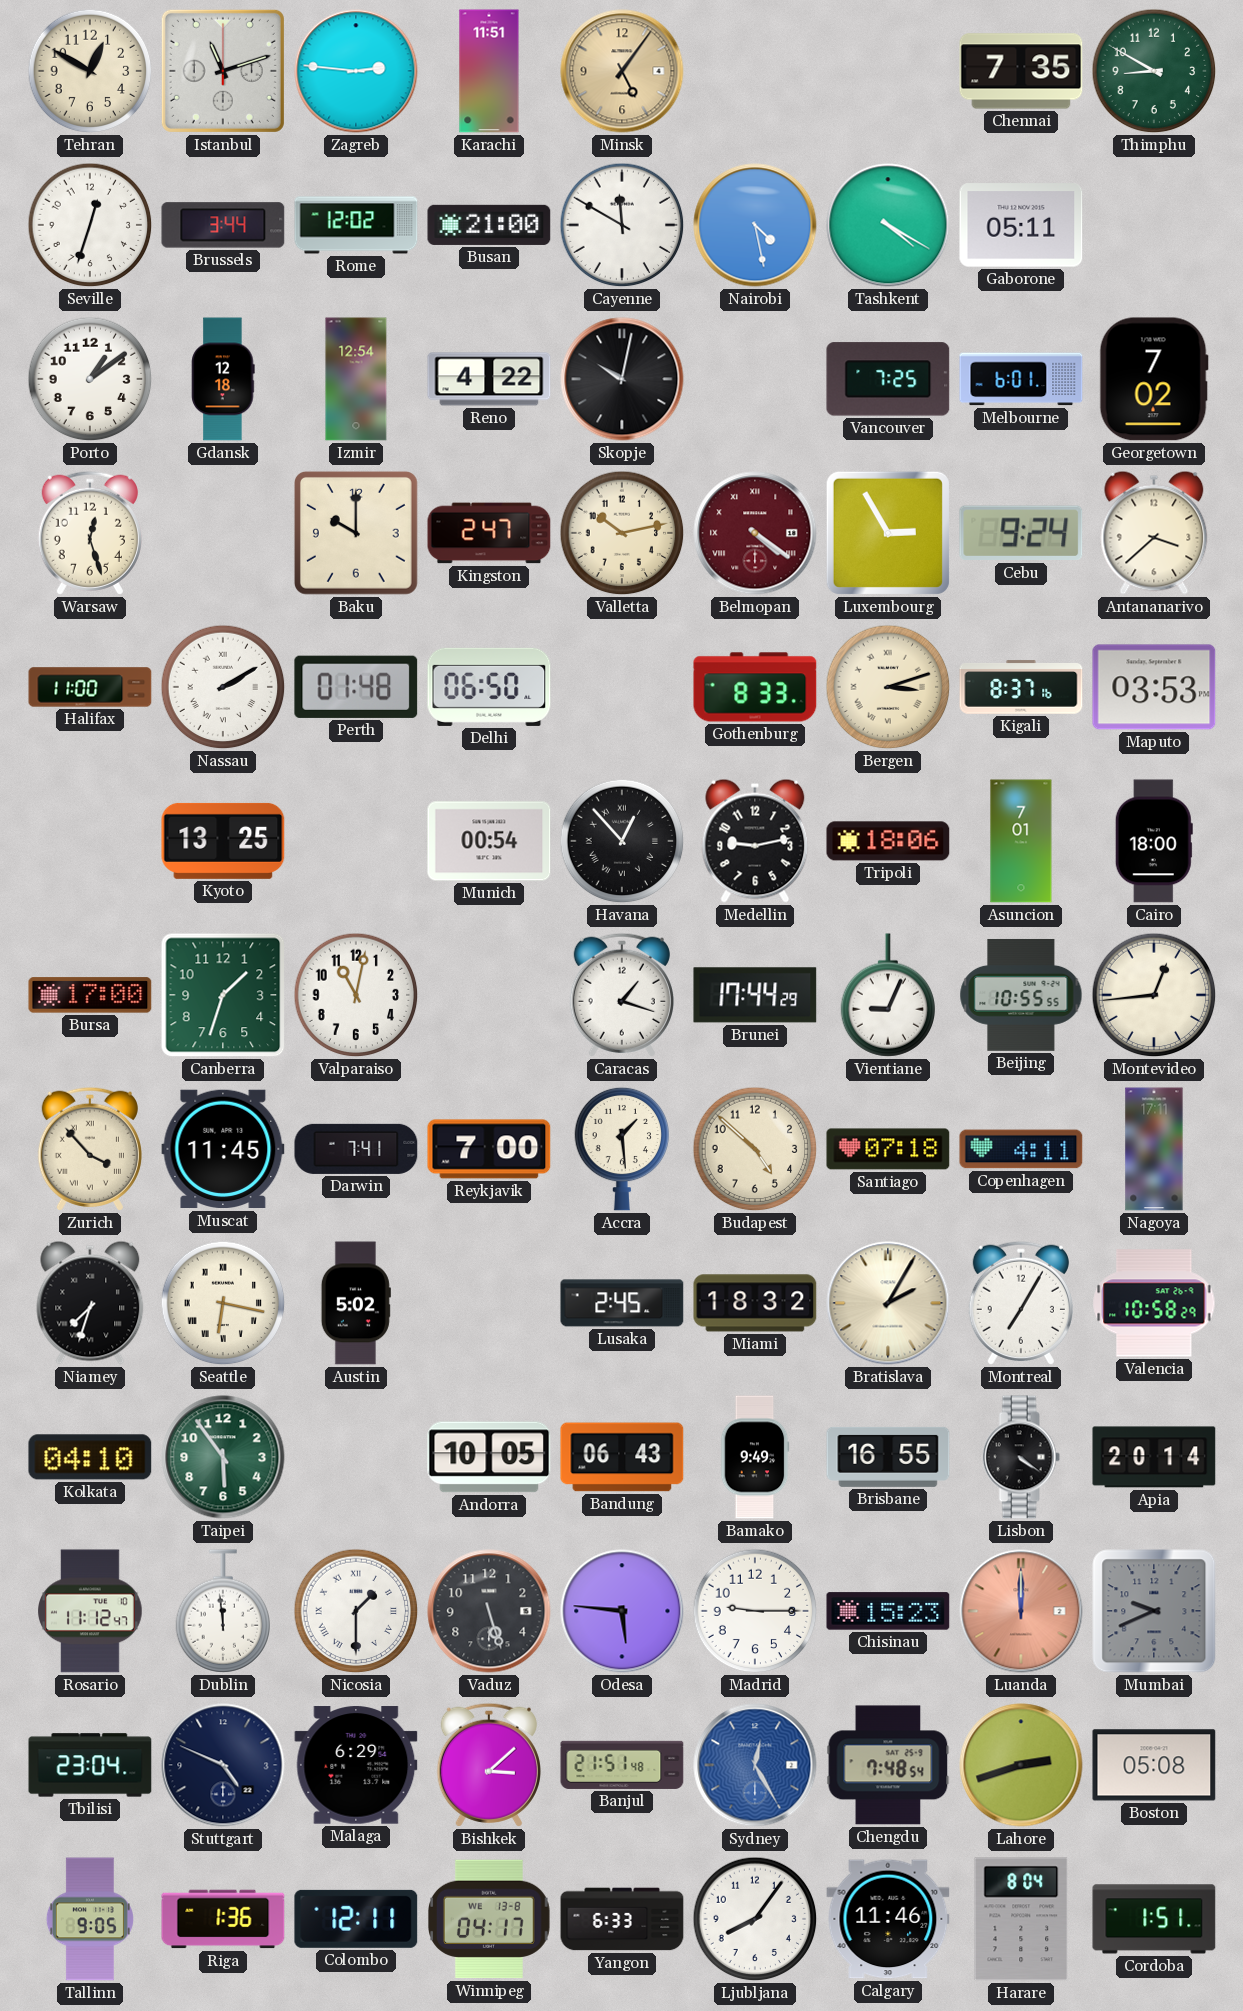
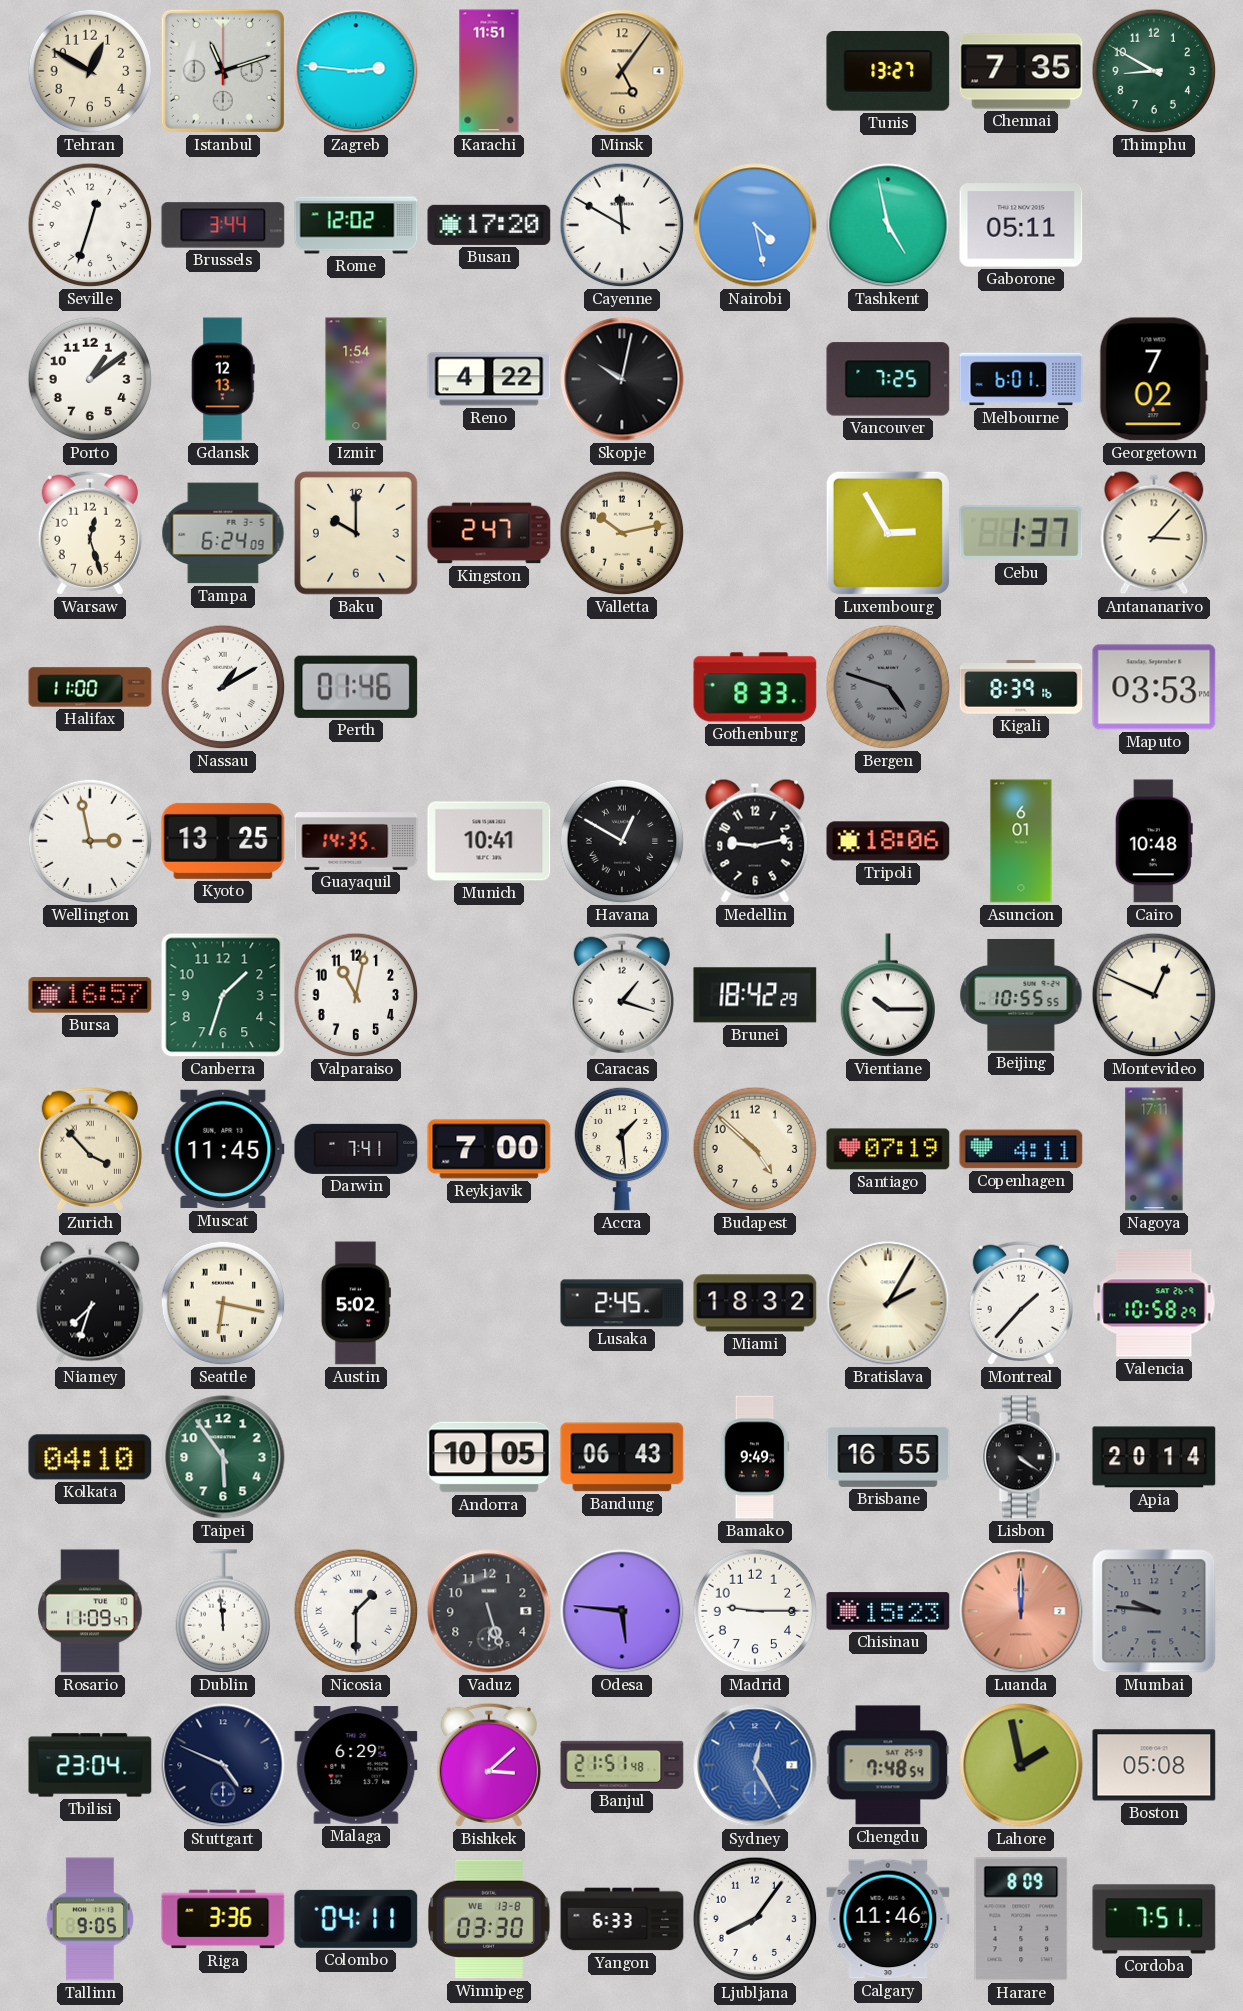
Tunis: none -> 13:27 (888, 71)
Busan: 21:00 -> 17:20 (489, 225)
Tashkent: 4:20 -> 4:58 (888, 225)
Gdansk: 12:18 -> 12:13 (223, 379)
Izmir: 12:54 -> 1:54 (356, 379)
Tampa: none -> 6:24 (223, 533)
Belmopan: 4:21 -> none (755, 533)
Cebu: 9:24 -> 1:37 (1021, 533)
Antananarivo: 3:38 -> 3:07 (1154, 533)
Nassau: 2:10 -> 1:10 (223, 687)
Perth: 01:48 -> 01:46 (356, 687)
Delhi: 06:50 -> none (489, 687)
Bergen: 3:12 -> 4:48 (888, 687)
Bergen dial: cream -> grey (888, 687)
Kigali: 8:37 -> 8:39 (1021, 687)
Wellington: none -> 2:58 (90, 841)
Guayaquil: none -> 14:35 (356, 842)
Munich: 00:54 -> 10:41 (489, 841)
Havana: 12:53 -> 12:50 (622, 841)
Asuncion: 7:01 -> 6:01 (1021, 841)
Cairo: 18:00 -> 10:48 (1154, 841)
Bursa: 17:00 -> 16:57 (90, 995)
Brunei: 17:44 -> 18:42 (755, 995)
Vientiane: 9:04 -> 10:15 (888, 995)
Montevideo: 12:44 -> 12:49 (1154, 995)
Santiago: 07:18 -> 07:19 (888, 1149)
Montreal: 7:05 -> 1:37 (1021, 1303)
Rosario: 11:12 -> 11:09 (90, 1611)
Mumbai: 9:41 -> 9:46 (1154, 1611)
Lahore: 2:42 -> 1:58 (1021, 1765)
Riga: 1:36 -> 3:36 (223, 1919)
Colombo: 12:11 -> 04:11 (356, 1919)
Winnipeg: 04:17 -> 03:30 (490, 1919)
Harare: 8:04 -> 8:09 (1021, 1919)
Cordoba: 1:51 -> 7:51 (1154, 1919)
